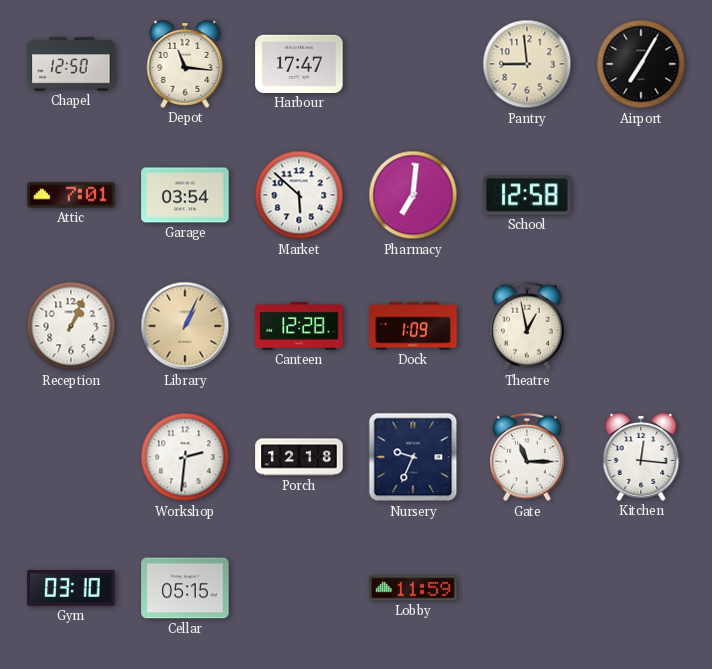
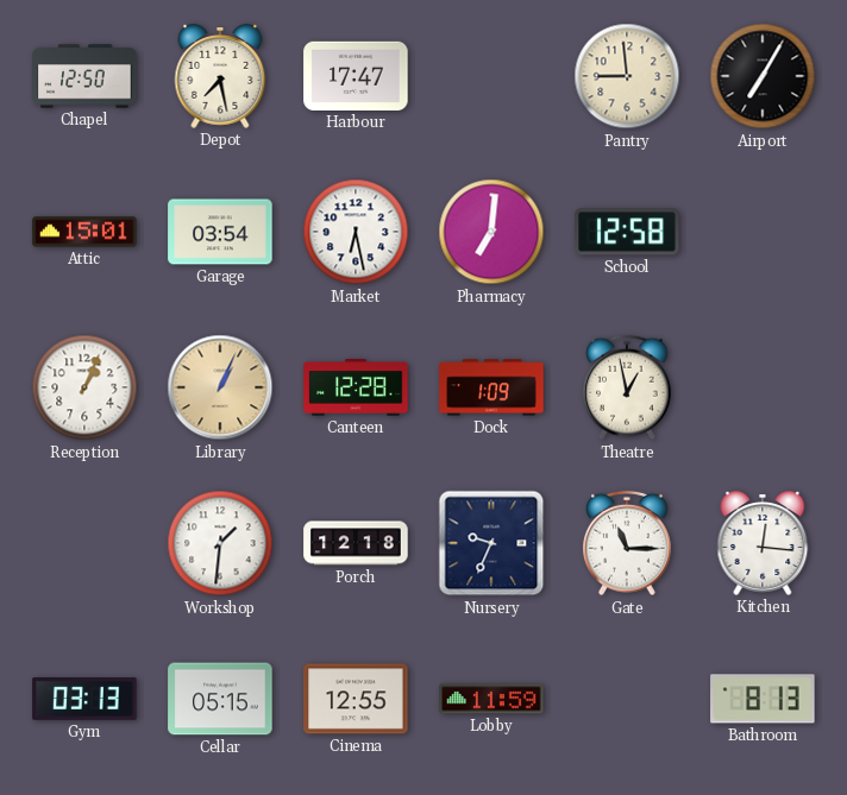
Depot: 11:16 -> 7:28 (220, 76)
Attic: 7:01 -> 15:01 (84, 232)
Market: 5:52 -> 6:28 (356, 232)
Workshop: 2:31 -> 1:31 (220, 543)
Gym: 03:10 -> 03:13 (84, 699)
Cinema: none -> 12:55 (356, 699)
Bathroom: none -> 8:13 (763, 699)
